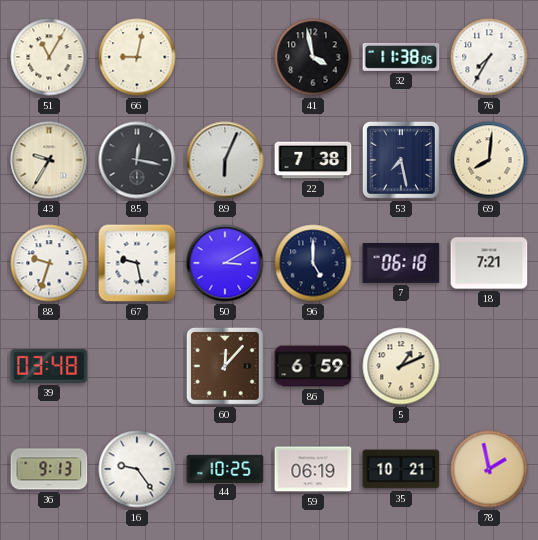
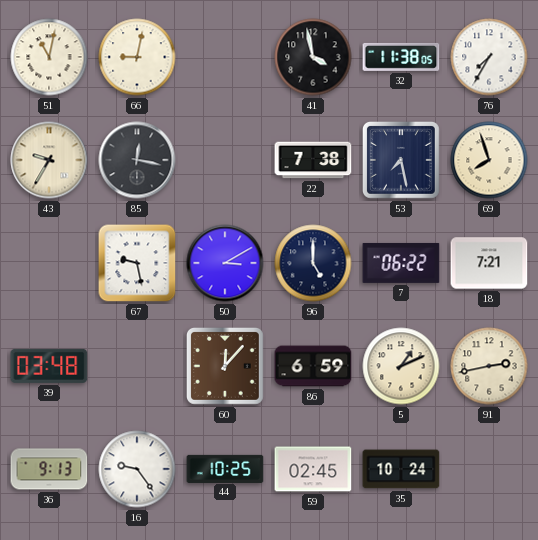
51: 11:05 -> 11:02 (49, 57)
89: 6:04 -> none (225, 160)
69: 8:01 -> 7:57 (489, 160)
88: 9:33 -> none (49, 263)
7: 06:18 -> 06:22 (401, 263)
91: none -> 2:43 (489, 366)
59: 06:19 -> 02:45 (313, 469)
35: 10:21 -> 10:24 (401, 469)
78: 1:58 -> none (489, 469)
